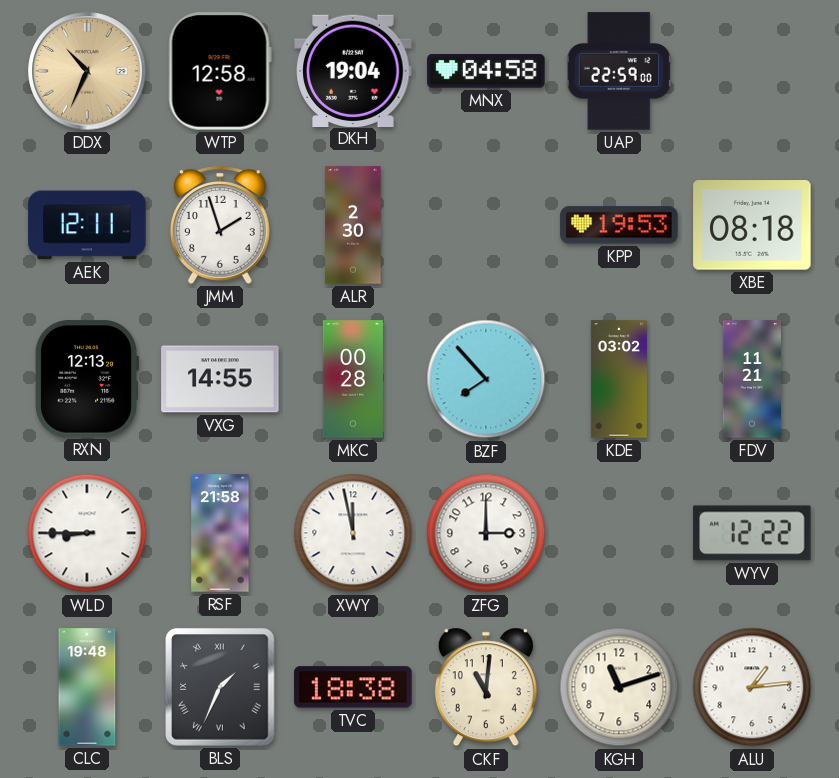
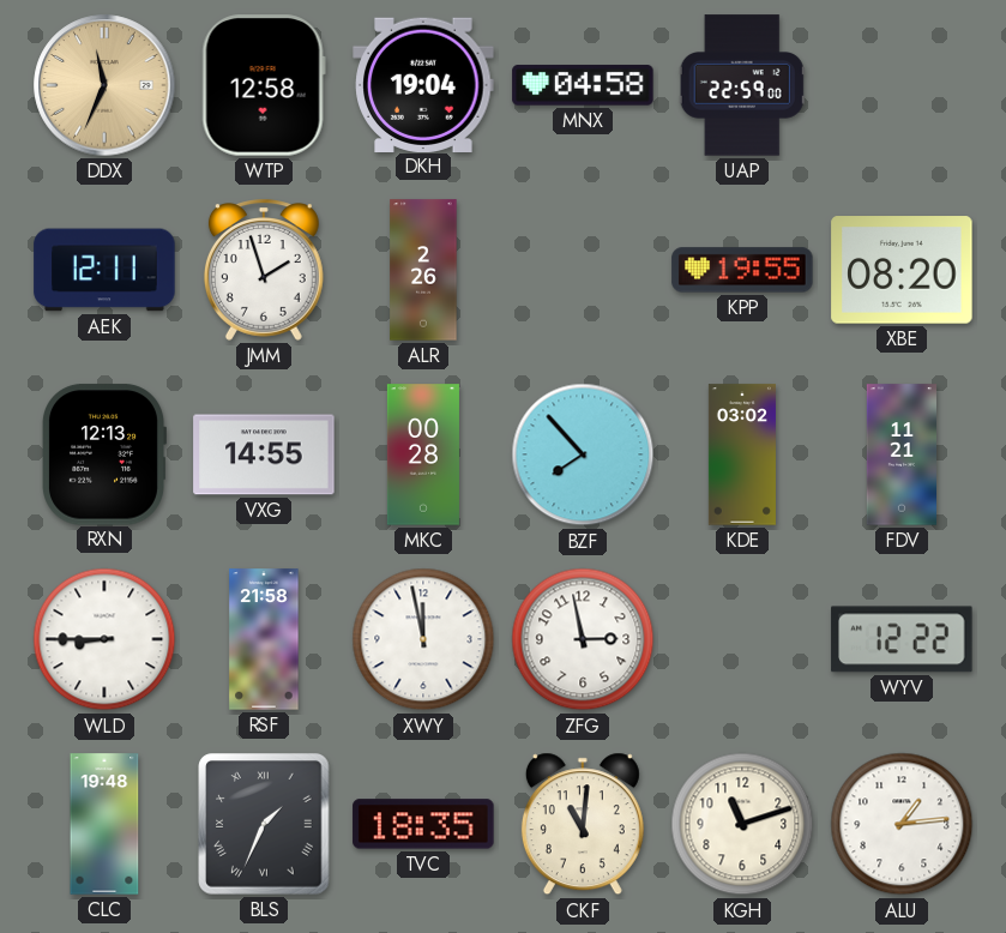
DDX: 10:34 -> 11:34 (104, 85)
ALR: 2:30 -> 2:26 (423, 270)
KPP: 19:53 -> 19:55 (742, 270)
XBE: 08:18 -> 08:20 (902, 270)
ZFG: 3:00 -> 2:58 (583, 639)
TVC: 18:38 -> 18:35 (423, 824)
